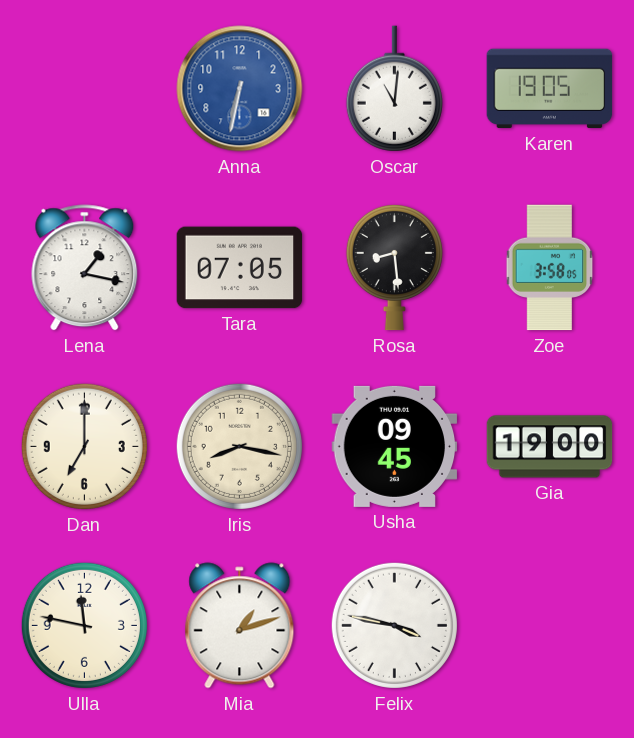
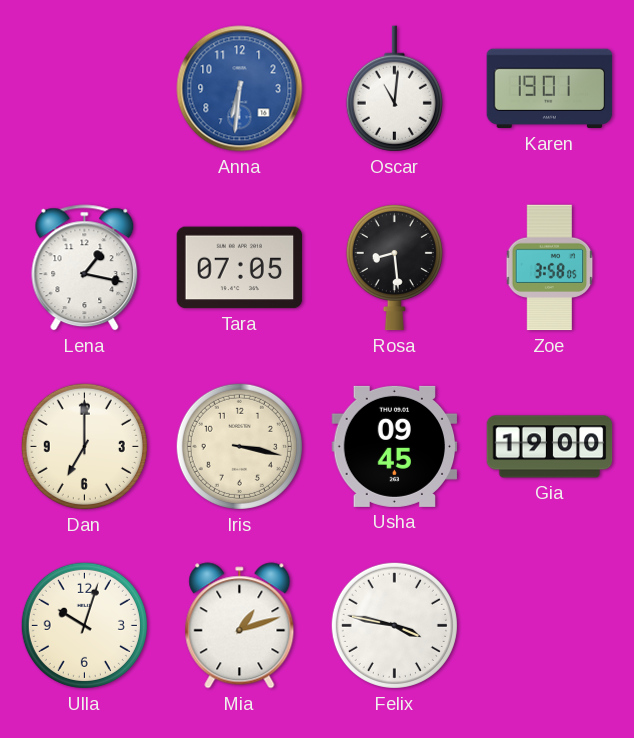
Anna: 6:32 -> 6:31 (240, 89)
Karen: 19:05 -> 19:01 (550, 89)
Iris: 8:17 -> 3:17 (239, 446)
Ulla: 11:47 -> 10:03 (84, 625)
